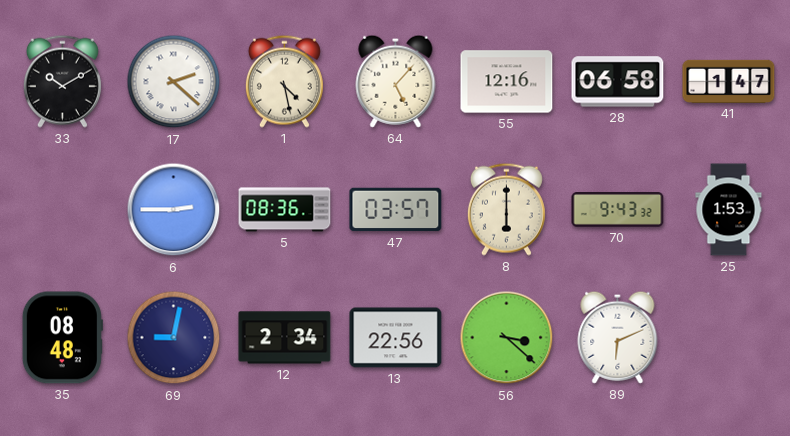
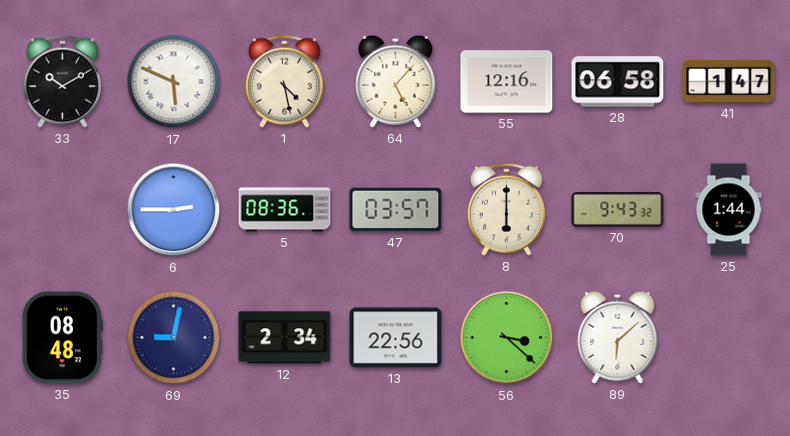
17: 2:22 -> 5:49 (174, 82)
25: 1:53 -> 1:44 (729, 210)
89: 6:11 -> 6:08 (618, 337)
